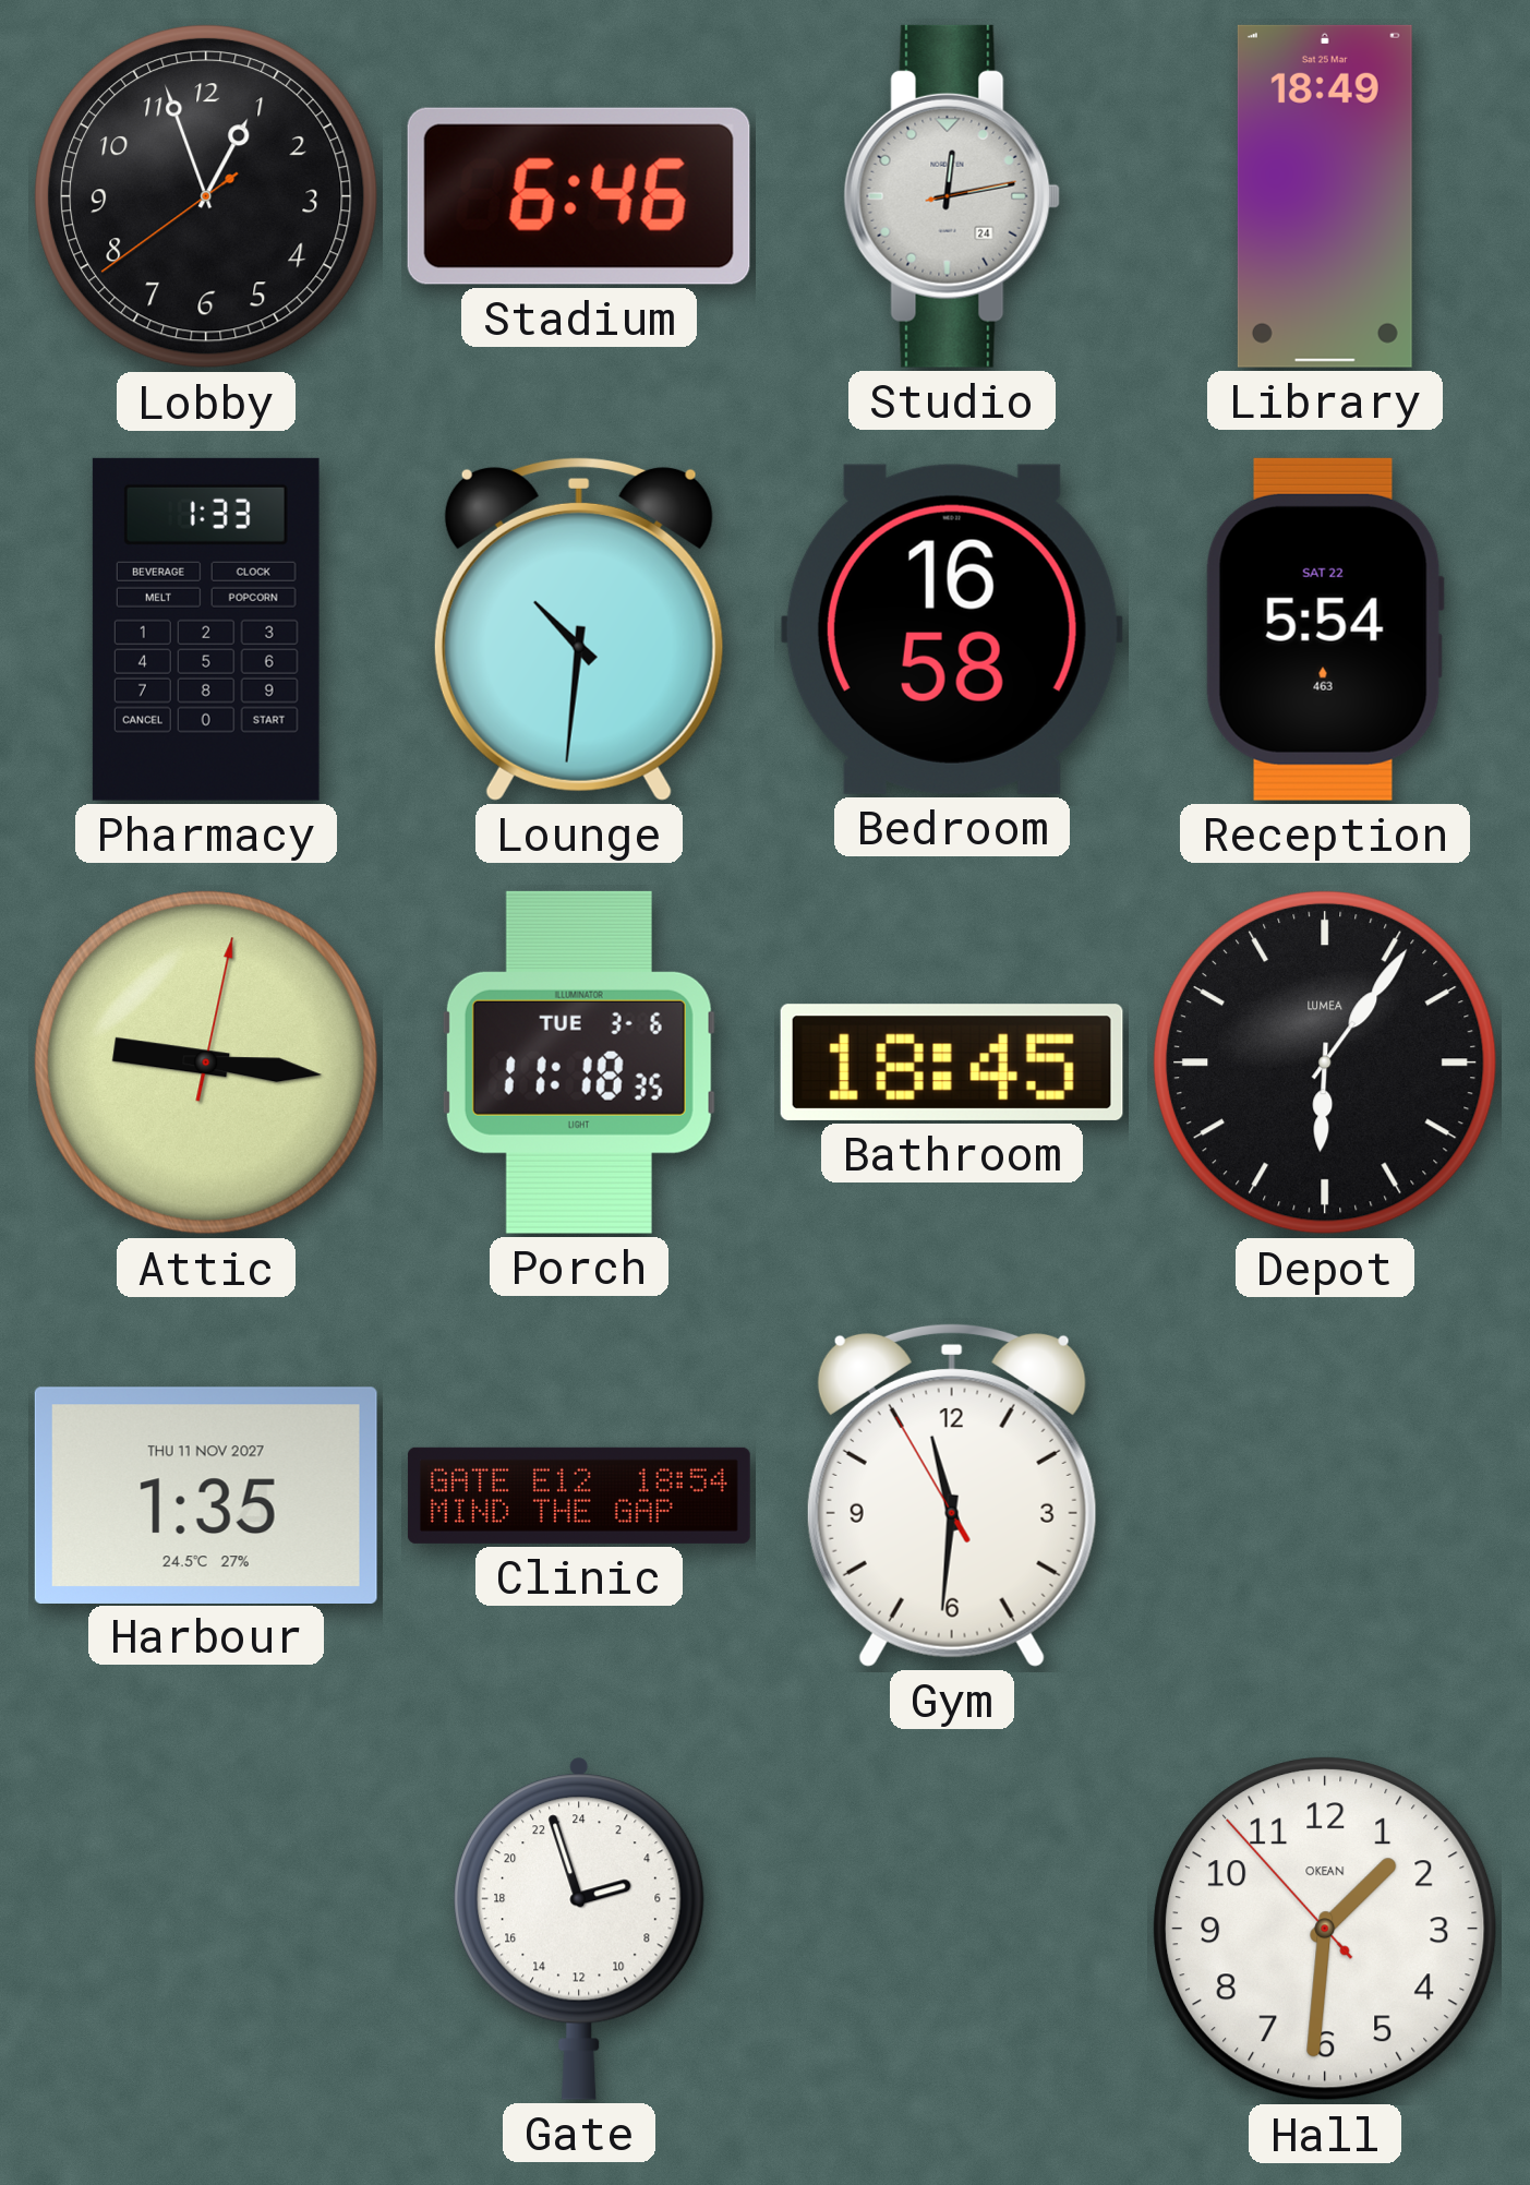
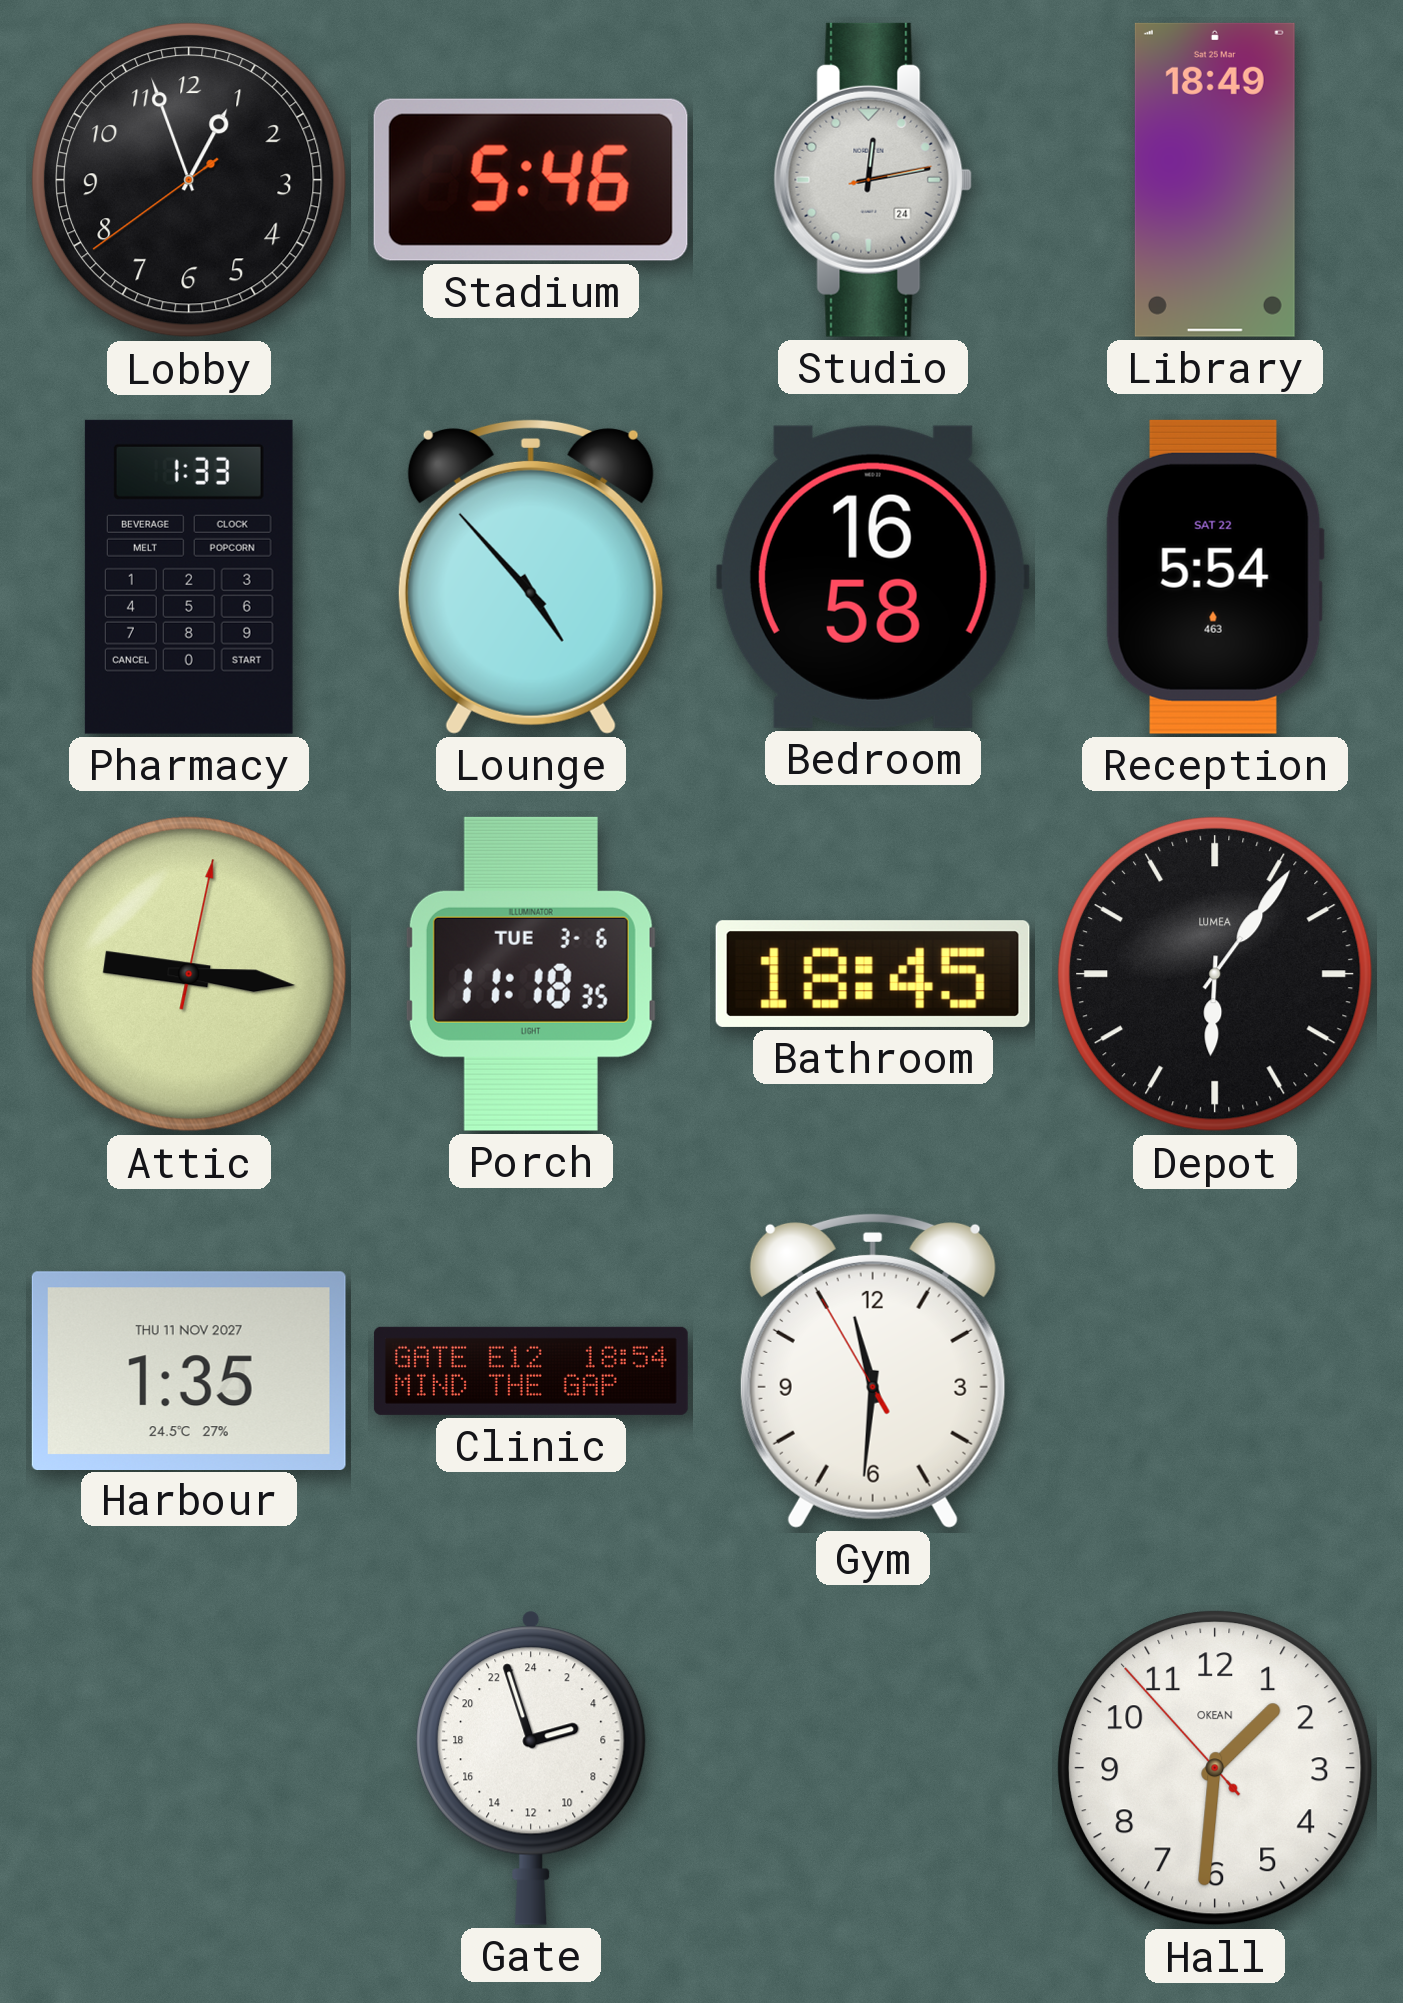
Stadium: 6:46 -> 5:46 (531, 180)
Lounge: 10:31 -> 4:53 (531, 576)
